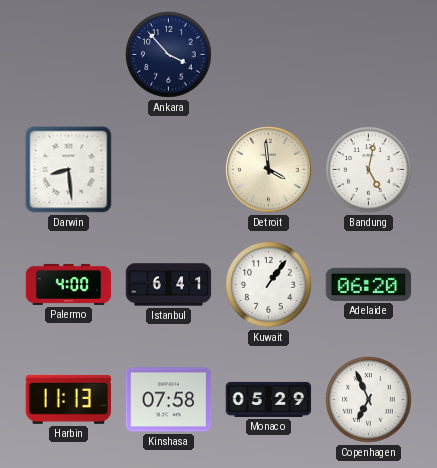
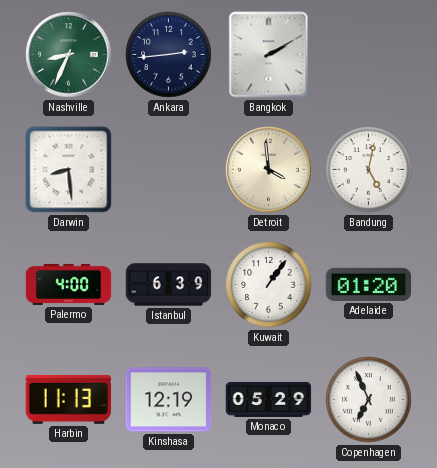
Nashville: none -> 8:34 (69, 55)
Ankara: 3:53 -> 2:44 (169, 55)
Bangkok: none -> 2:10 (269, 55)
Istanbul: 6:41 -> 6:39 (169, 285)
Adelaide: 06:20 -> 01:20 (369, 284)
Kinshasa: 07:58 -> 12:19 (169, 400)
